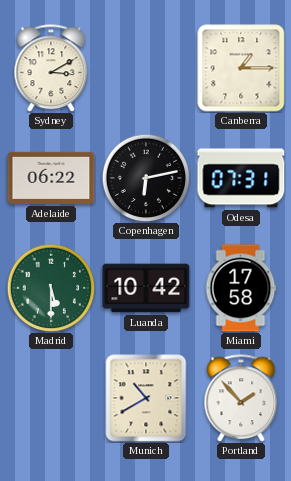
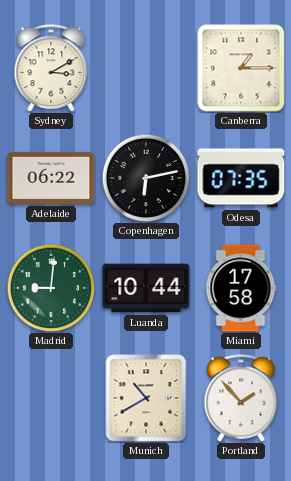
Odesa: 07:31 -> 07:35 (241, 178)
Madrid: 5:30 -> 9:01 (51, 288)
Luanda: 10:42 -> 10:44 (146, 288)
